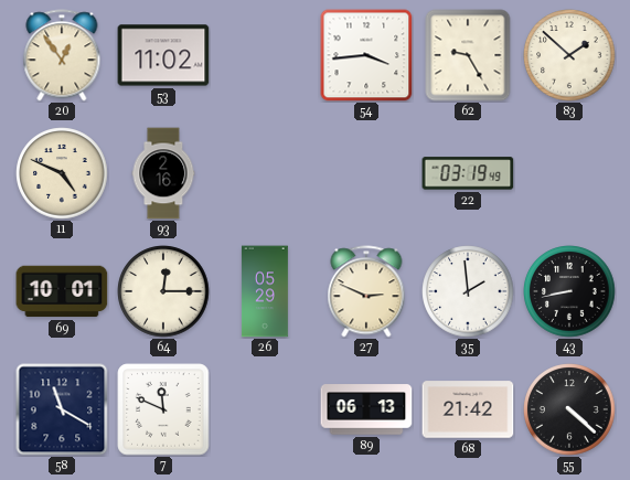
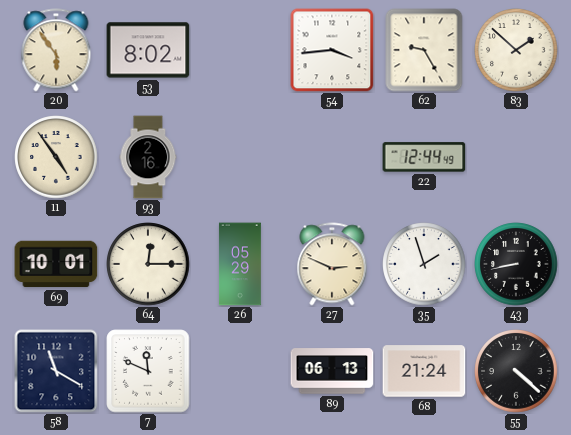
20: 12:54 -> 5:54 (56, 50)
53: 11:02 -> 8:02 (148, 50)
11: 4:49 -> 4:54 (56, 157)
22: 03:19 -> 12:44 (424, 157)
35: 1:59 -> 1:57 (424, 264)
68: 21:42 -> 21:24 (424, 371)
